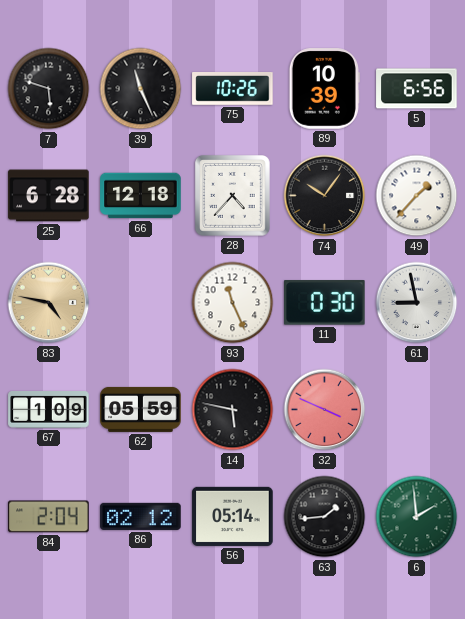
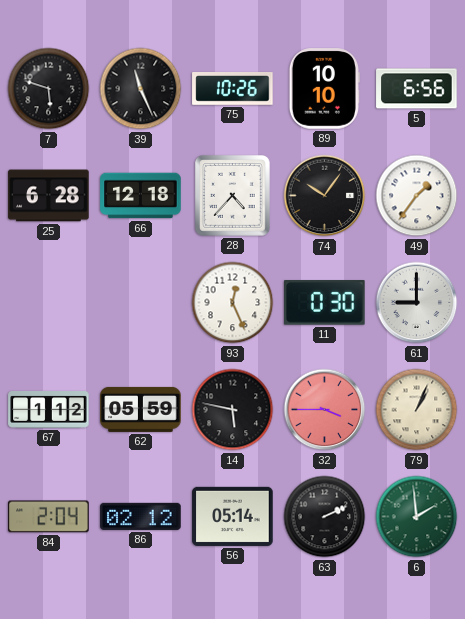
89: 10:39 -> 10:10 (324, 89)
49: 1:37 -> 1:36 (417, 196)
83: 4:47 -> none (49, 303)
93: 11:26 -> 12:26 (233, 303)
61: 8:58 -> 9:00 (417, 303)
67: 1:09 -> 1:12 (49, 410)
32: 3:49 -> 3:45 (325, 410)
79: none -> 1:04 (417, 410)
63: 1:44 -> 2:11 (325, 517)
